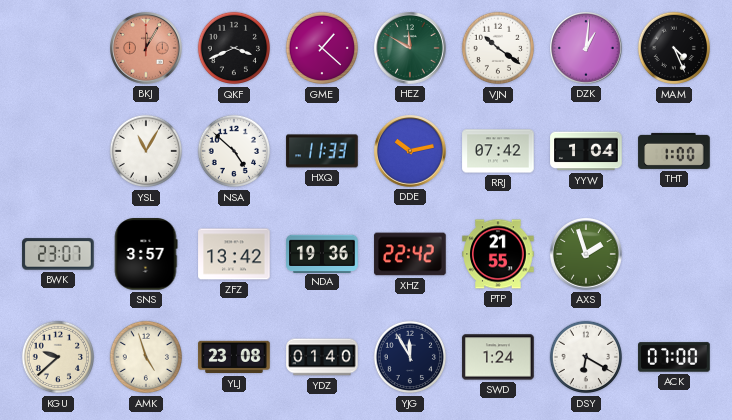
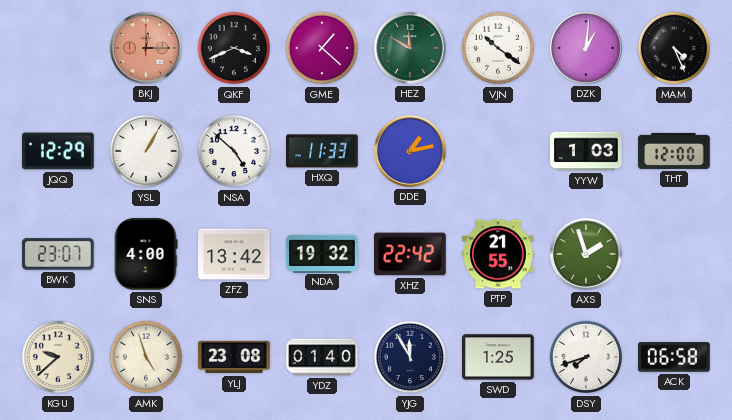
BKJ: 12:05 -> 12:15 (146, 48)
JQQ: none -> 12:29 (58, 151)
YSL: 11:05 -> 1:05 (146, 151)
DDE: 10:13 -> 1:13 (410, 151)
RRJ: 07:42 -> none (498, 151)
YYW: 1:04 -> 1:03 (586, 151)
THT: 1:00 -> 12:00 (674, 151)
SNS: 3:57 -> 4:00 (146, 254)
NDA: 19:36 -> 19:32 (322, 253)
SWD: 1:24 -> 1:25 (498, 357)
DSY: 6:20 -> 7:42 (586, 357)
ACK: 07:00 -> 06:58 (674, 357)
